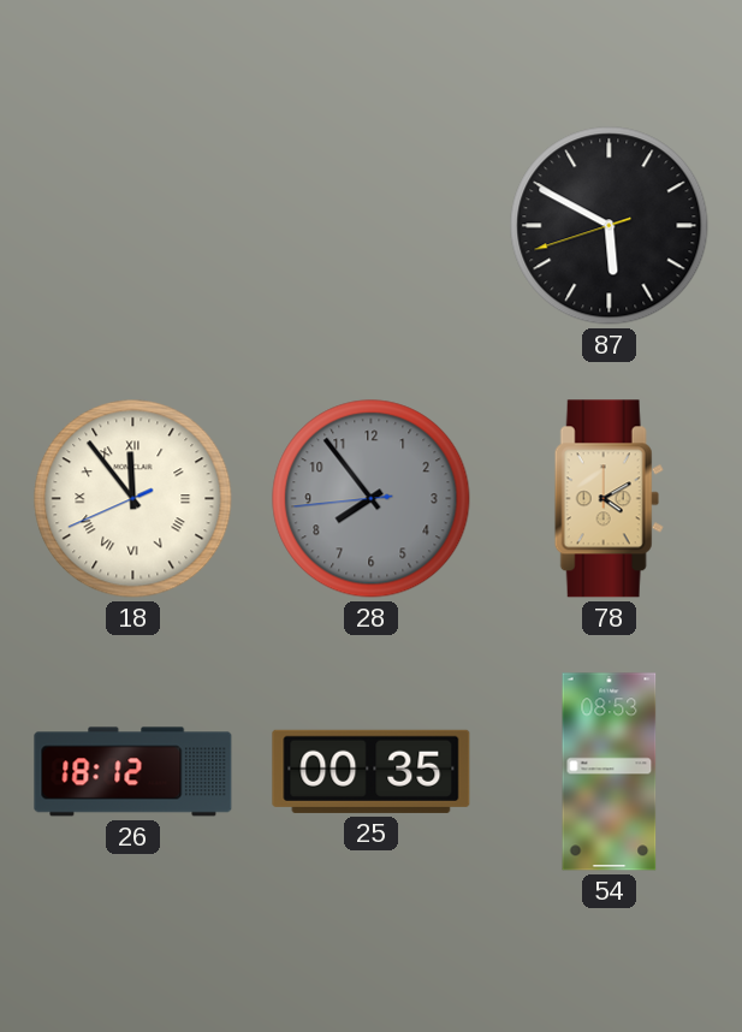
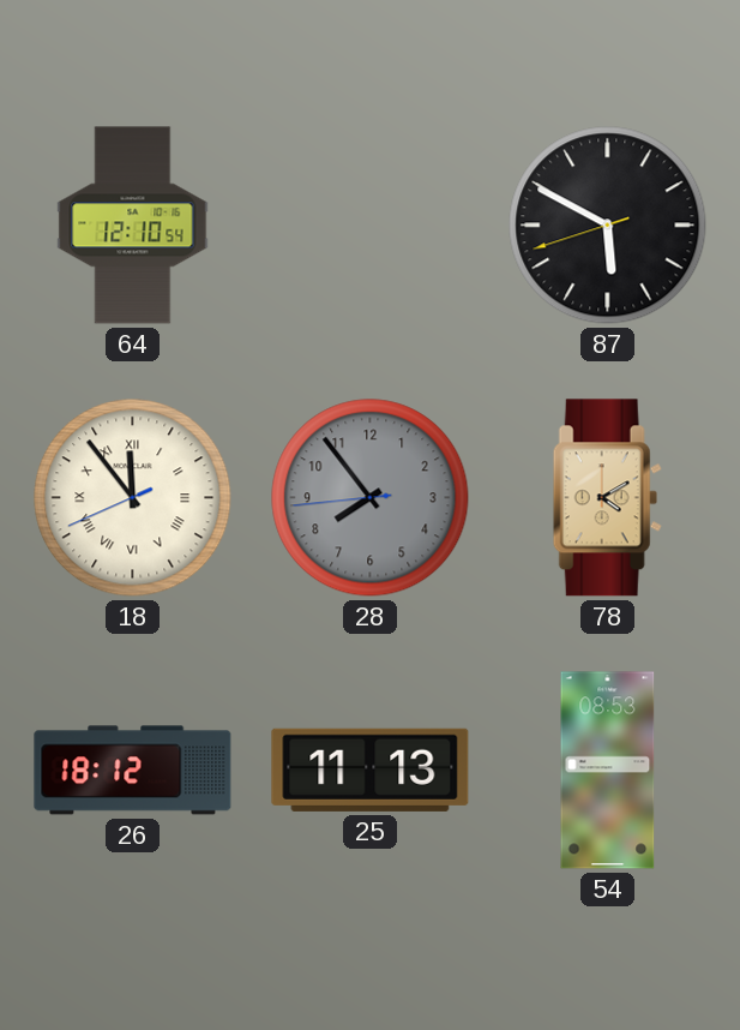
64: none -> 12:10 (133, 226)
25: 00:35 -> 11:13 (371, 769)
